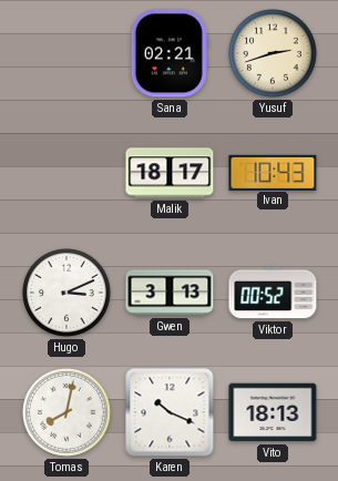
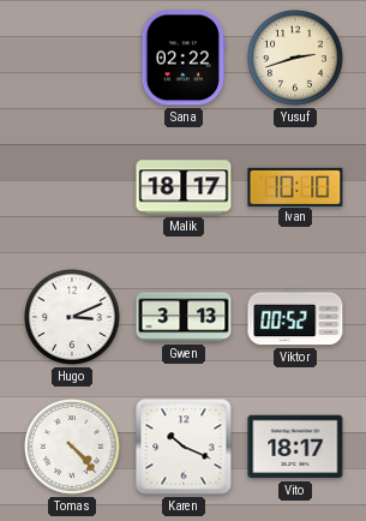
Sana: 02:21 -> 02:22 (184, 58)
Ivan: 10:43 -> 10:10 (295, 186)
Tomas: 8:02 -> 4:23 (73, 448)
Vito: 18:13 -> 18:17 (295, 447)
